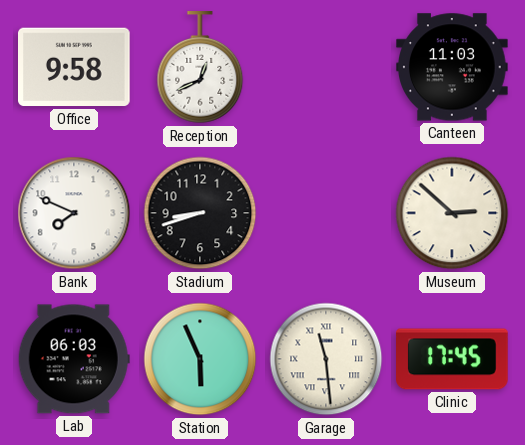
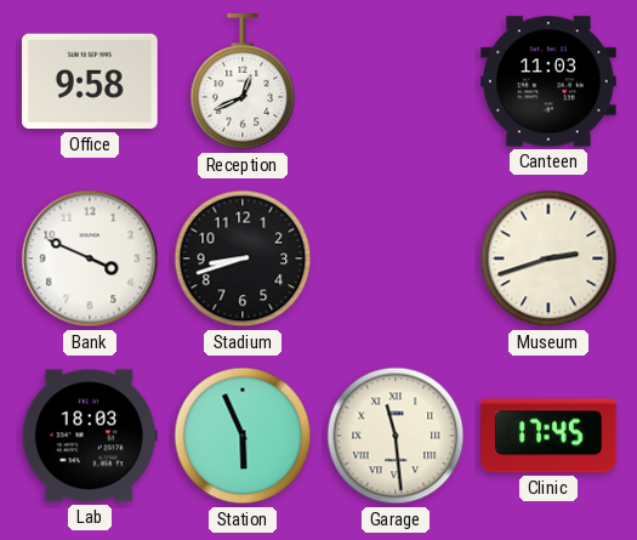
Bank: 7:49 -> 3:49 (90, 258)
Museum: 2:52 -> 2:42 (548, 258)
Lab: 06:03 -> 18:03 (90, 436)
